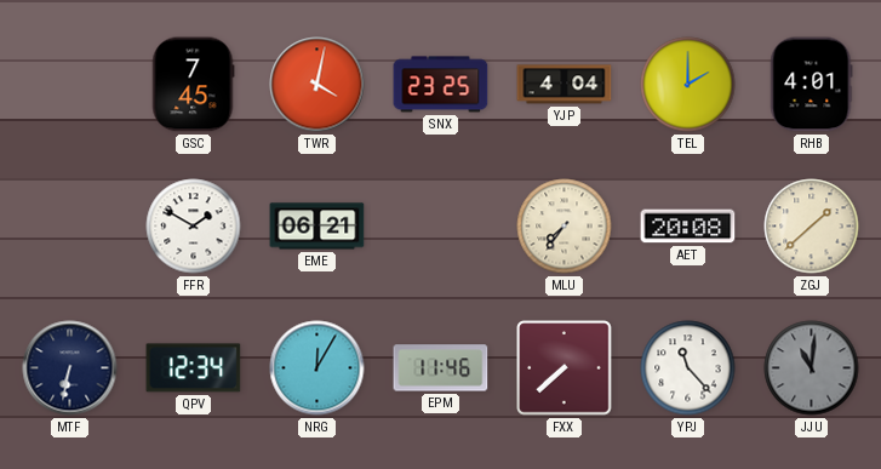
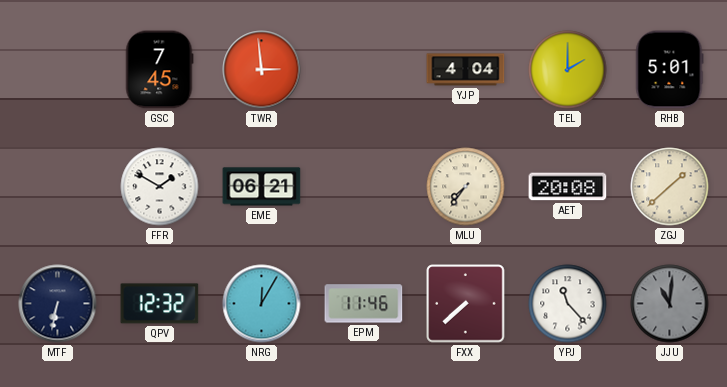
TWR: 4:02 -> 2:59 (262, 70)
SNX: 23:25 -> none (441, 85)
RHB: 4:01 -> 5:01 (669, 70)
QPV: 12:34 -> 12:32 (160, 304)
